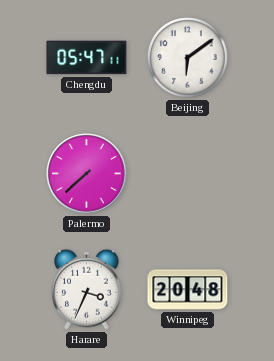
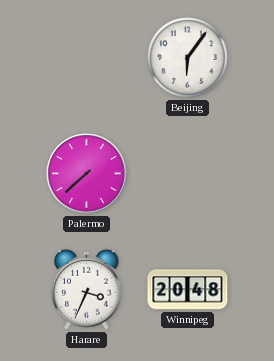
Chengdu: 05:47 -> none (87, 58)
Beijing: 6:09 -> 6:06 (188, 58)
